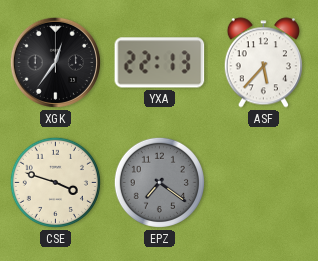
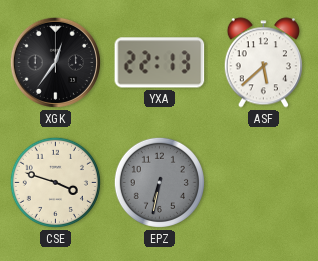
ASF: 5:37 -> 5:38 (263, 63)
EPZ: 7:21 -> 6:32 (159, 182)
